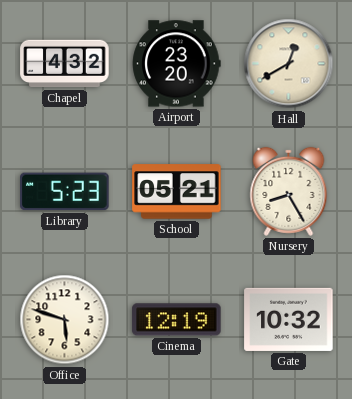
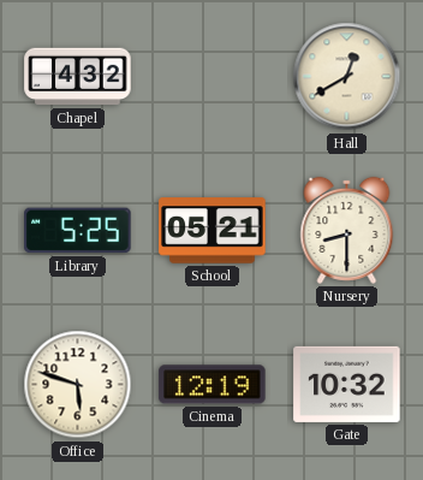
Airport: 23:20 -> none (177, 64)
Library: 5:23 -> 5:25 (78, 231)
Nursery: 8:25 -> 8:30 (347, 230)
